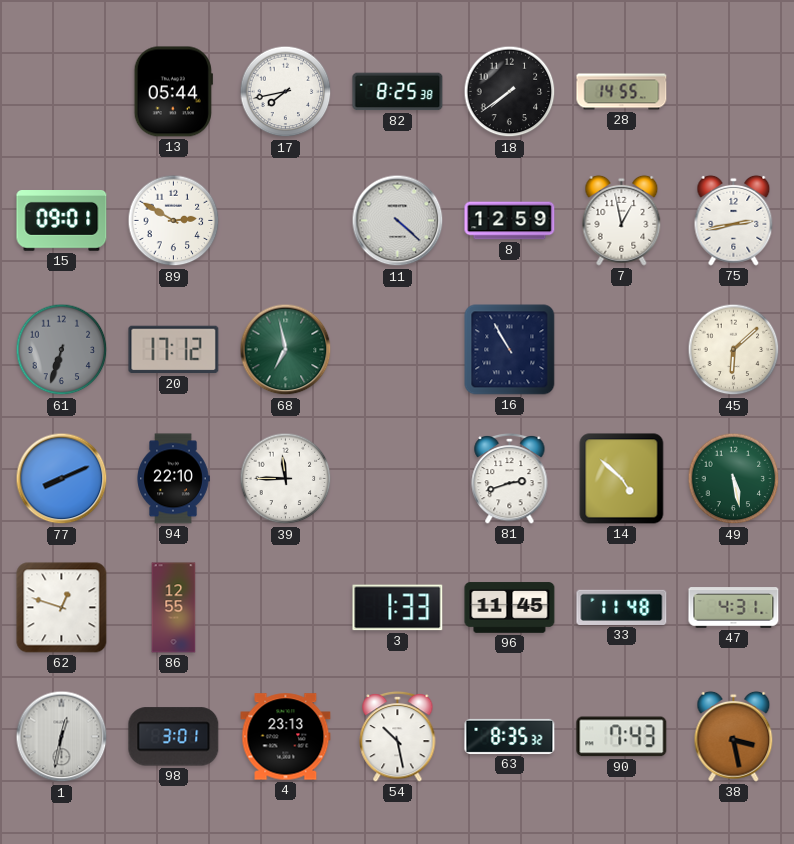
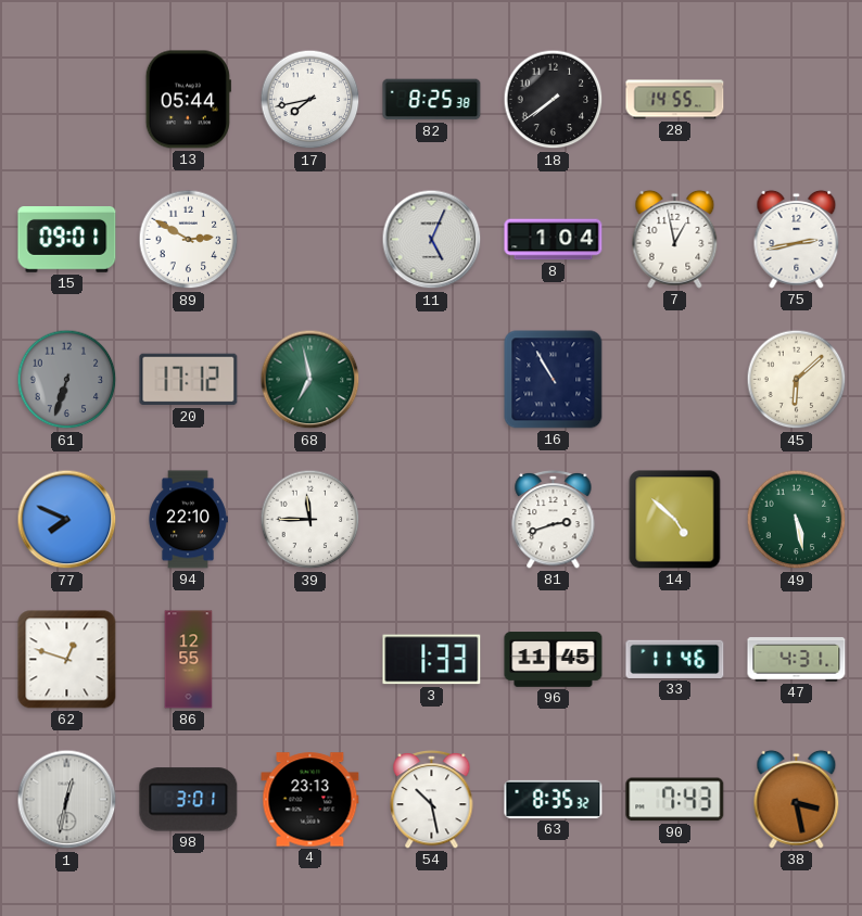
11: 4:22 -> 5:04 (432, 240)
8: 12:59 -> 1:04 (554, 240)
77: 8:11 -> 7:49 (67, 520)
33: 11:48 -> 11:46 (675, 659)
